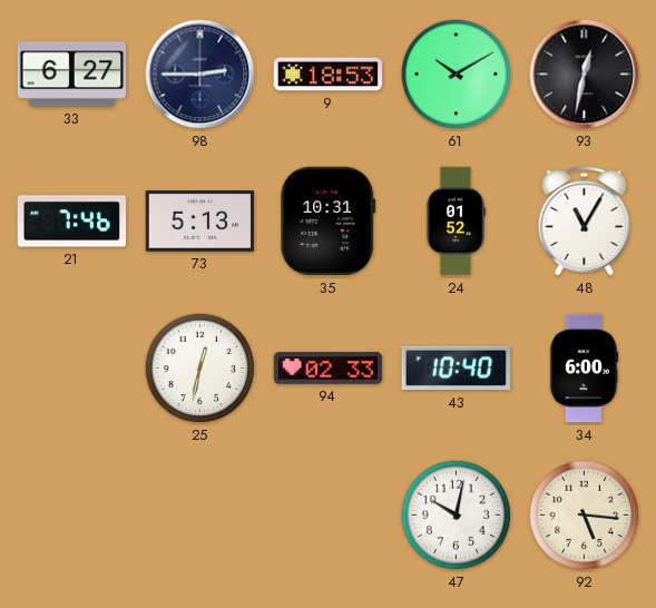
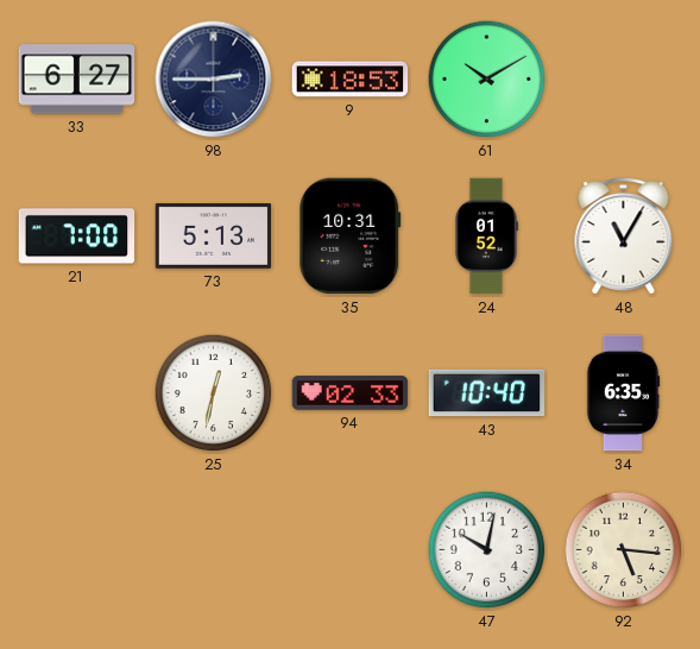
93: 12:32 -> none (585, 75)
21: 7:46 -> 7:00 (77, 237)
34: 6:00 -> 6:35 (623, 393)
